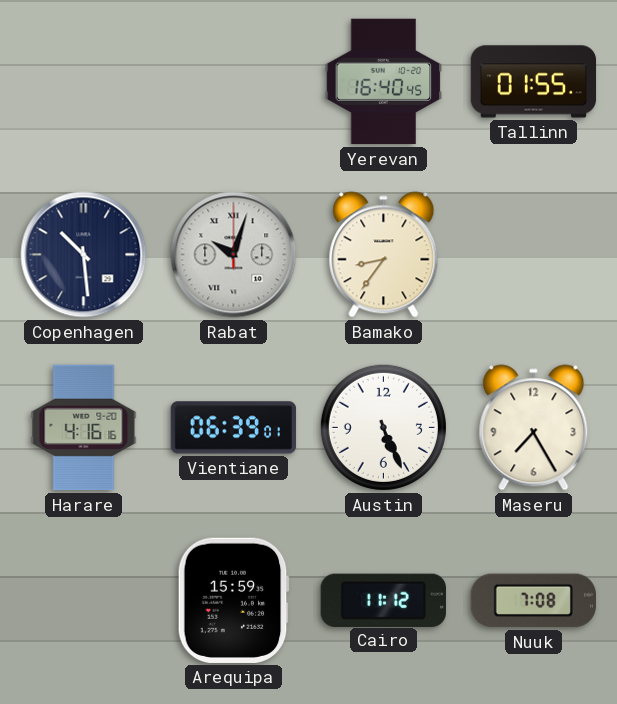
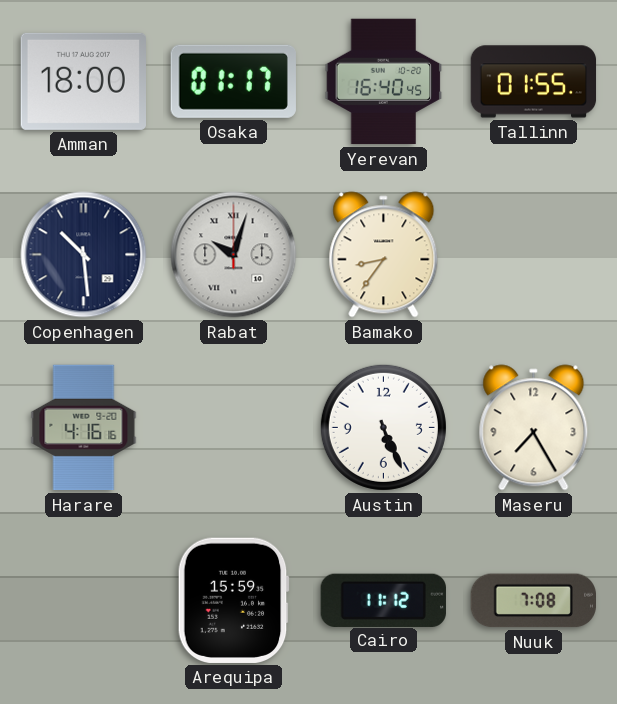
Amman: none -> 18:00 (83, 81)
Osaka: none -> 01:17 (233, 81)
Vientiane: 06:39 -> none (234, 428)
